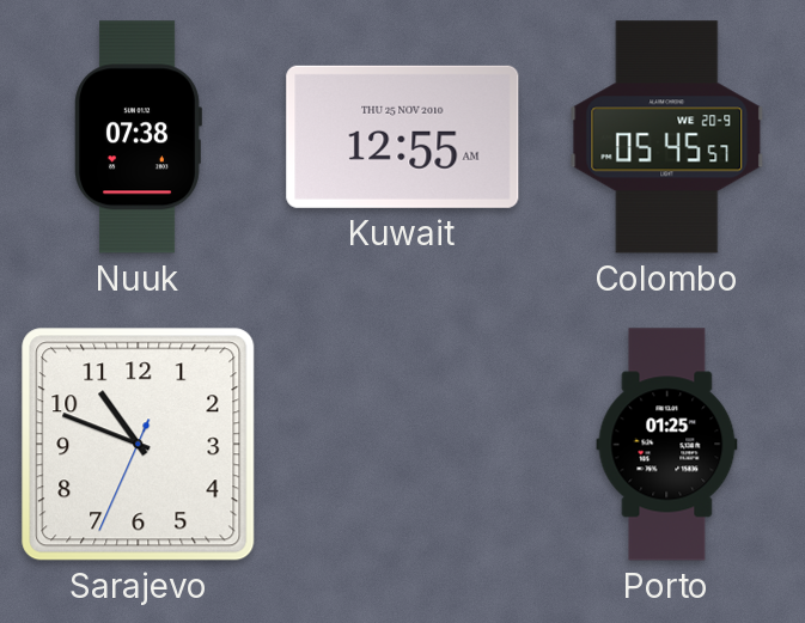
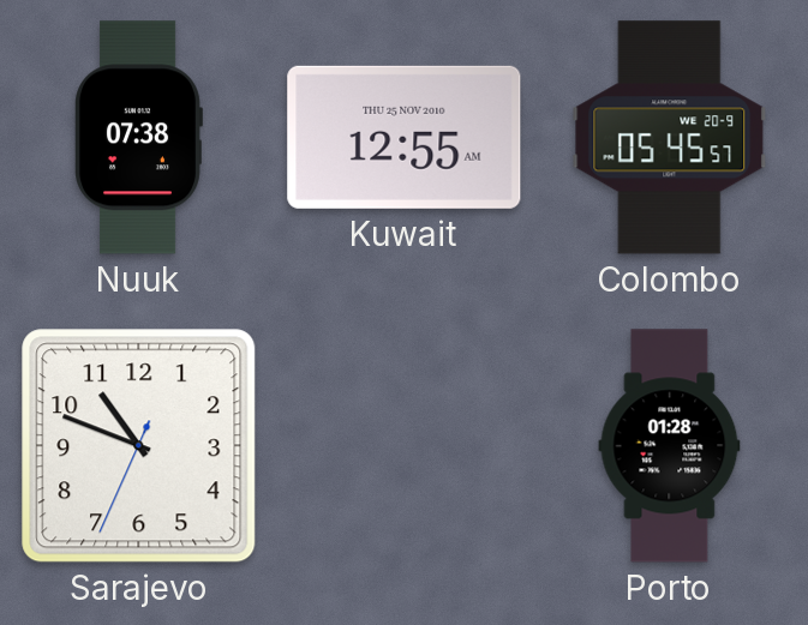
Porto: 01:25 -> 01:28 (670, 446)
